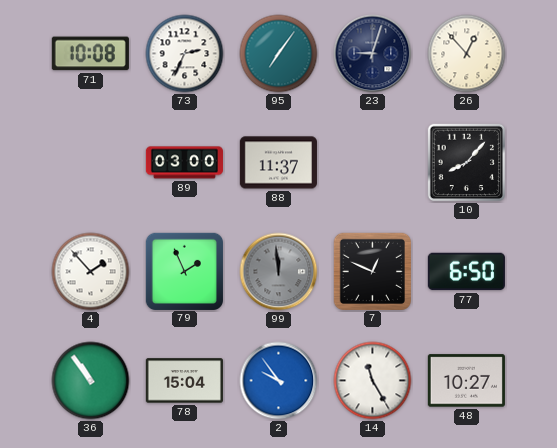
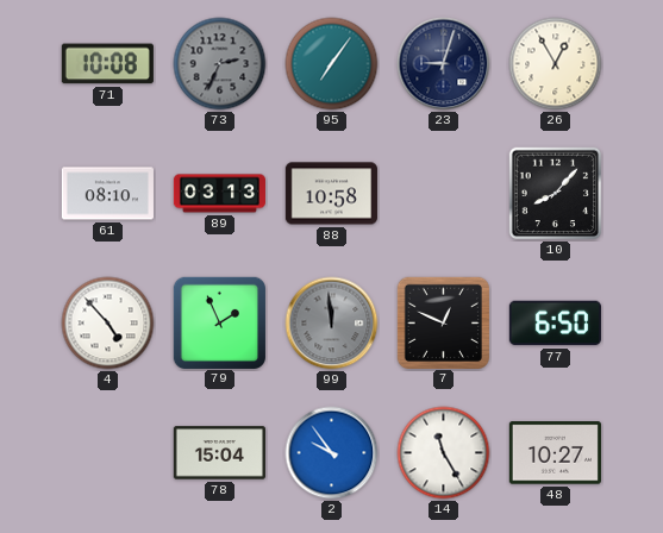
73 dial: white -> grey (220, 64)
26: 12:53 -> 12:55 (556, 64)
61: none -> 08:10 (107, 194)
89: 03:00 -> 03:13 (219, 194)
88: 11:37 -> 10:58 (331, 194)
4: 1:53 -> 4:53 (108, 324)
36: 10:54 -> none (91, 381)
